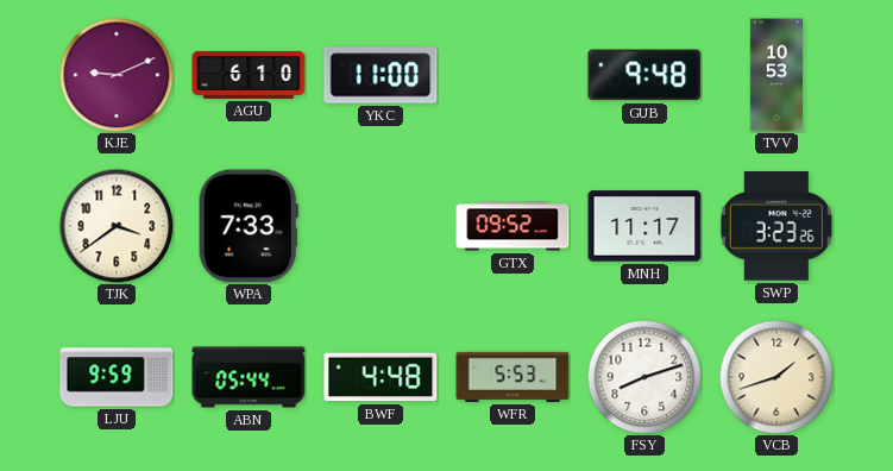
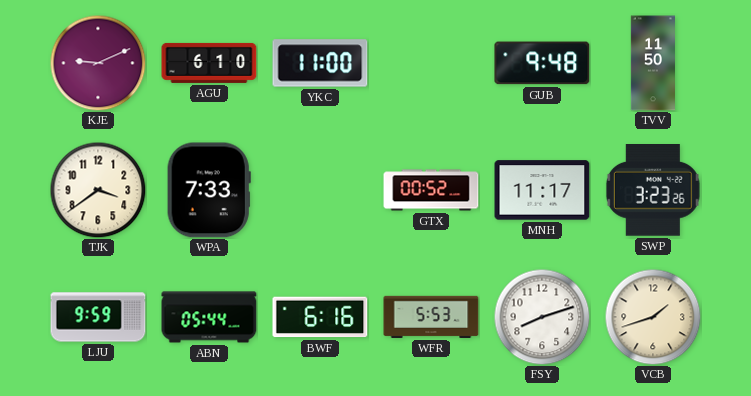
TVV: 10:53 -> 11:50 (652, 63)
GTX: 09:52 -> 00:52 (431, 190)
BWF: 4:48 -> 6:16 (320, 317)
